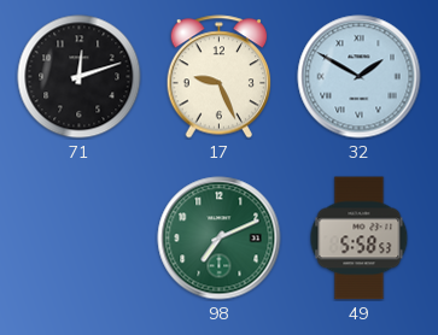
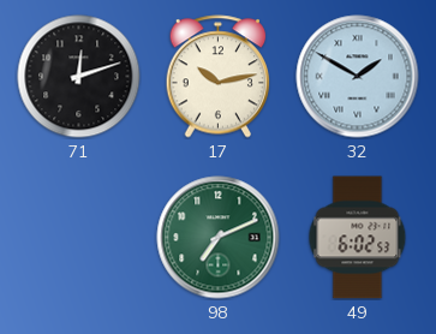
17: 9:26 -> 10:13 (219, 77)
49: 5:58 -> 6:02 (358, 238)
